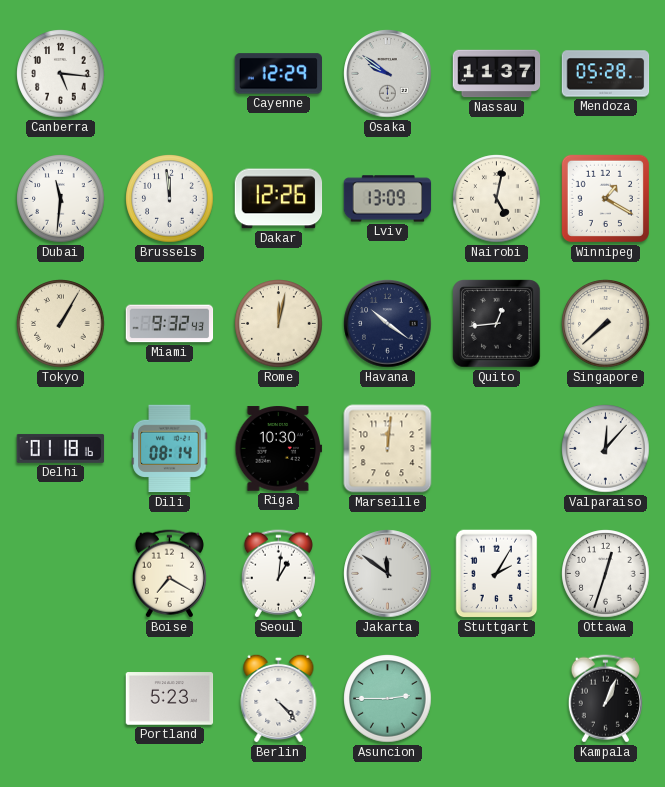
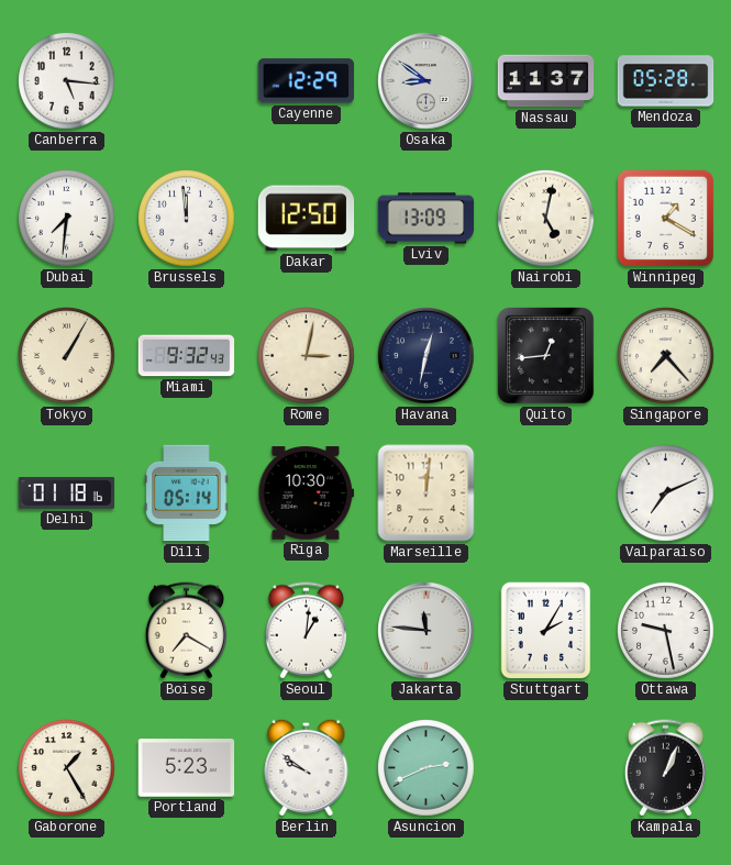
Osaka: 9:51 -> 8:51 (427, 81)
Dubai: 11:31 -> 7:31 (67, 219)
Dakar: 12:26 -> 12:50 (307, 219)
Rome: 12:02 -> 3:02 (307, 356)
Havana: 10:21 -> 12:32 (427, 356)
Singapore: 7:38 -> 7:23 (666, 356)
Dili: 08:14 -> 05:14 (187, 494)
Valparaiso: 12:07 -> 7:11 (666, 494)
Jakarta: 11:51 -> 11:46 (427, 631)
Ottawa: 12:33 -> 9:28 (666, 631)
Gaborone: none -> 1:25 (67, 768)
Berlin: 4:23 -> 9:51 (307, 767)
Asuncion: 2:45 -> 2:41 (427, 768)
